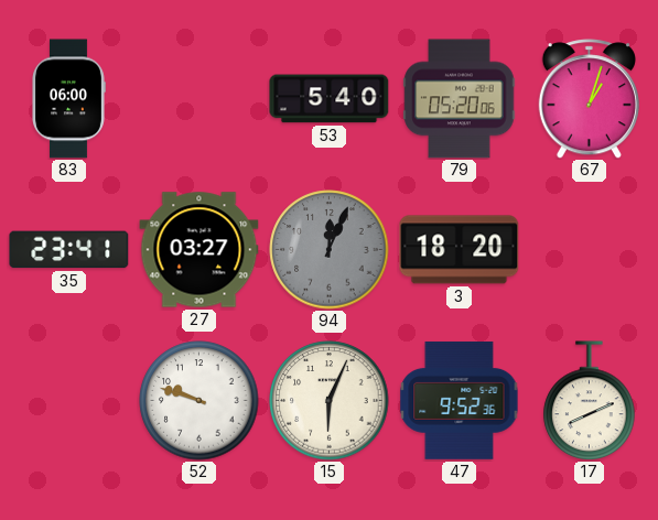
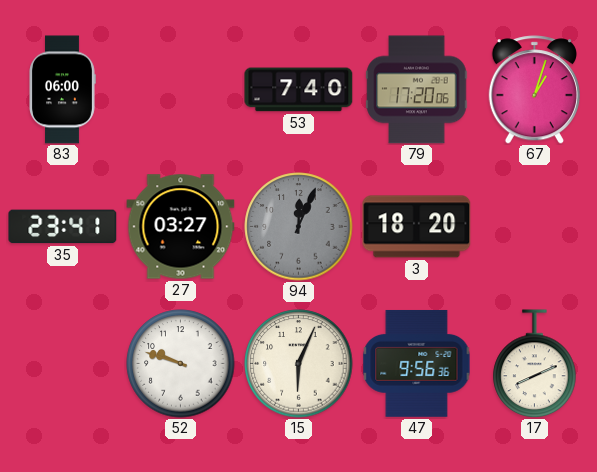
53: 5:40 -> 7:40 (299, 90)
79: 05:20 -> 17:20 (417, 90)
47: 9:52 -> 9:56 (417, 363)
